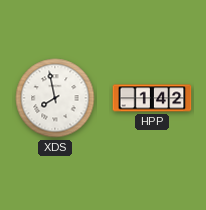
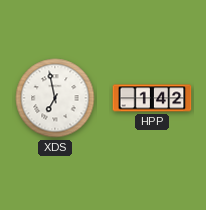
XDS: 7:58 -> 6:58 (55, 98)
